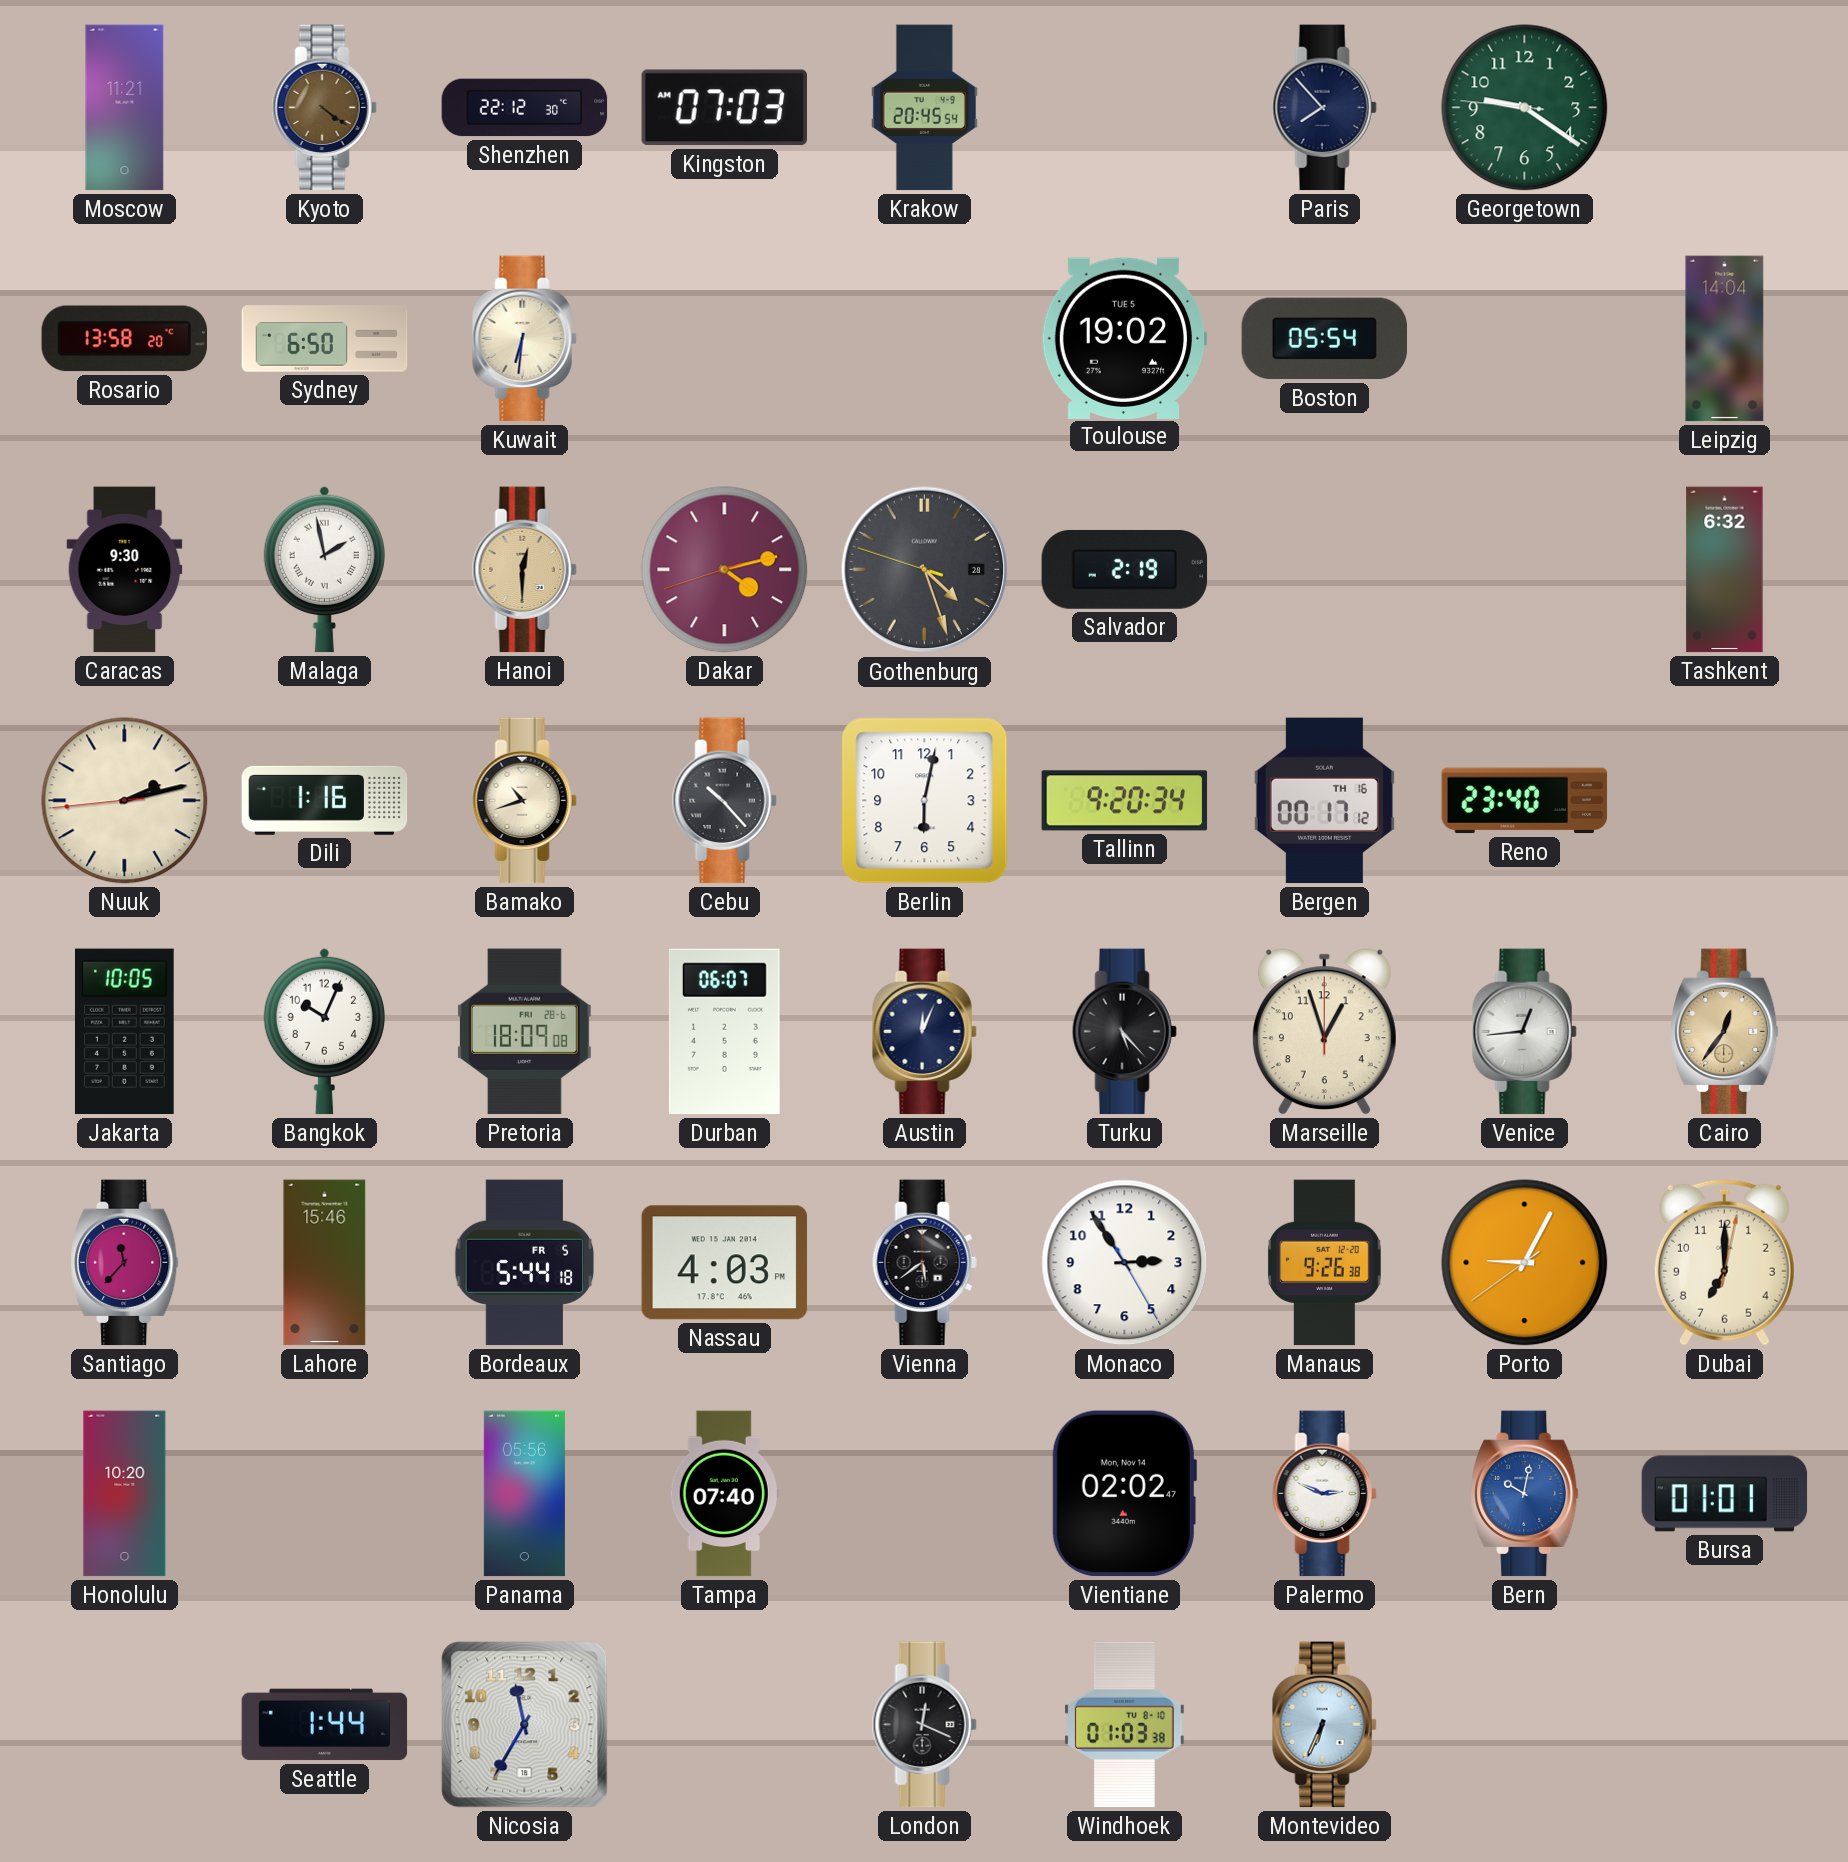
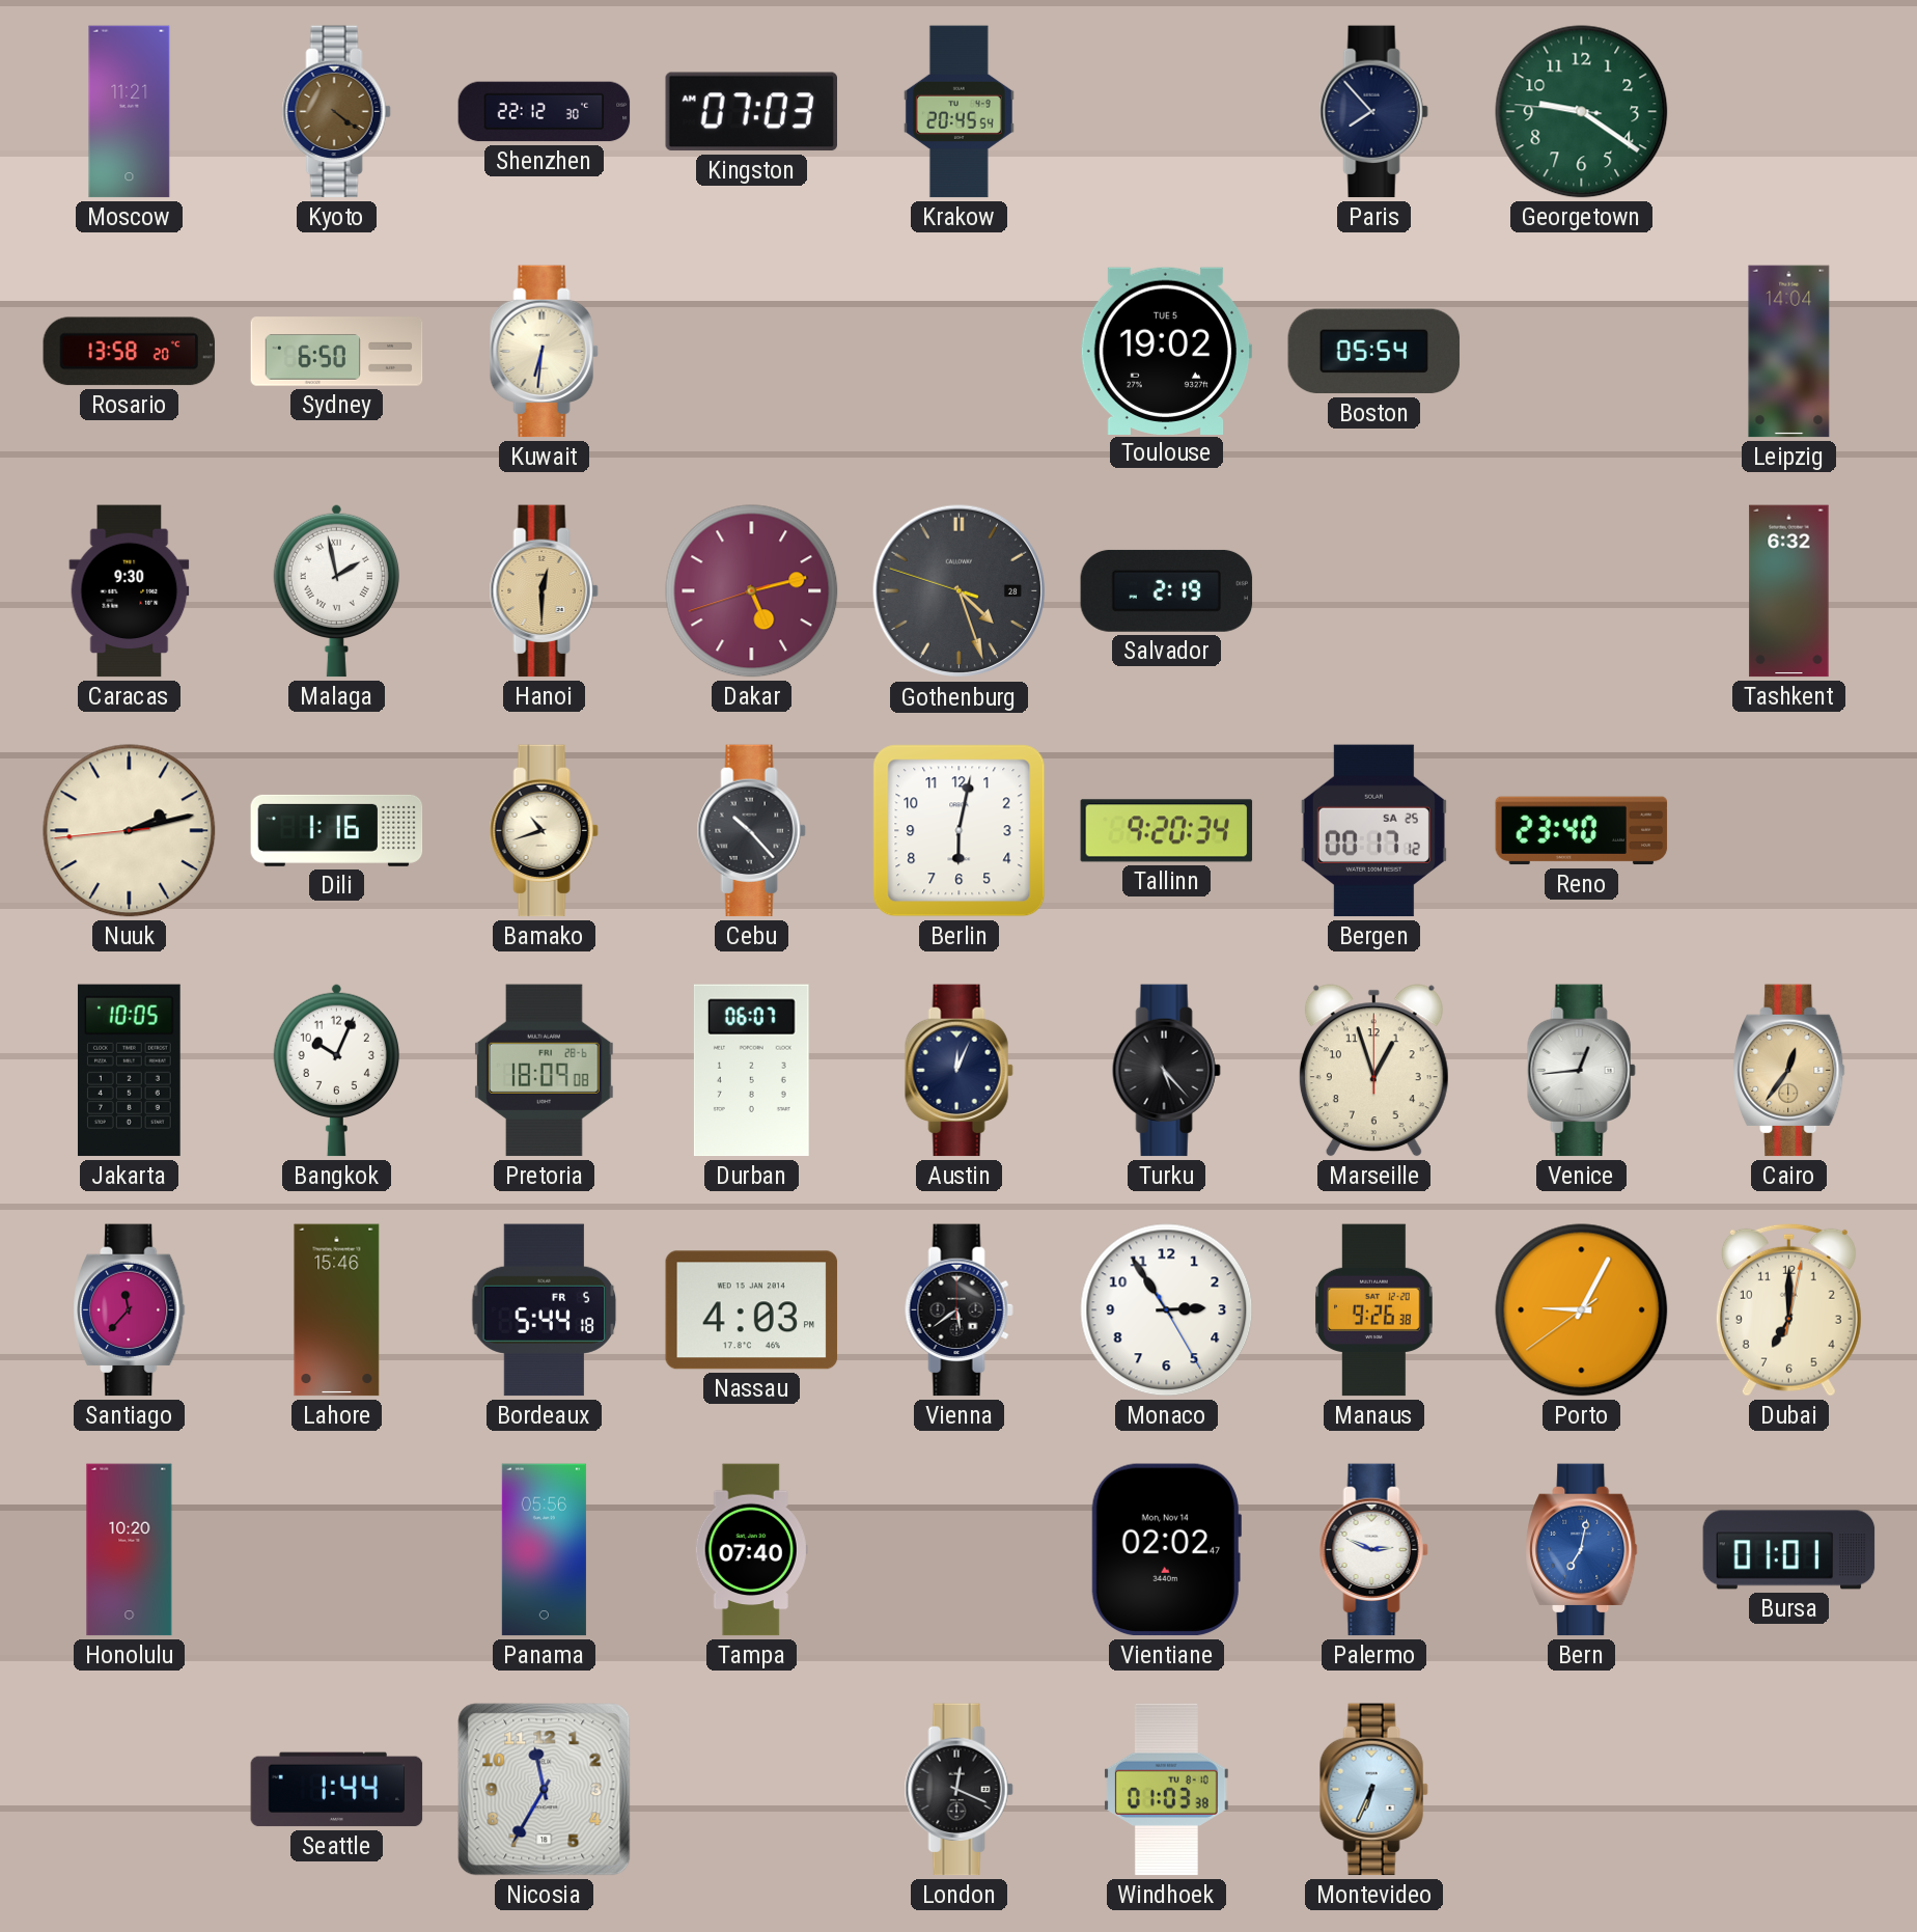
Dakar: 4:12 -> 5:12 (752, 591)
Bergen date: TH 16 -> SA 25 (1373, 831)
Bern: 10:02 -> 7:02 (1582, 1550)
